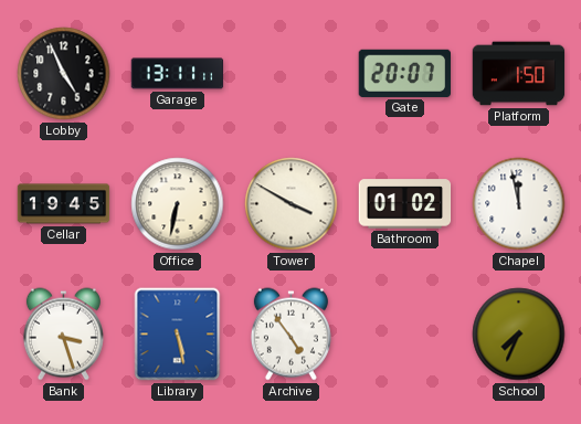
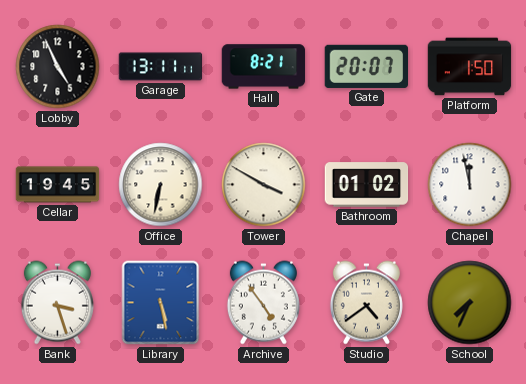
Hall: none -> 8:21 (264, 67)
Studio: none -> 4:39 (366, 303)
